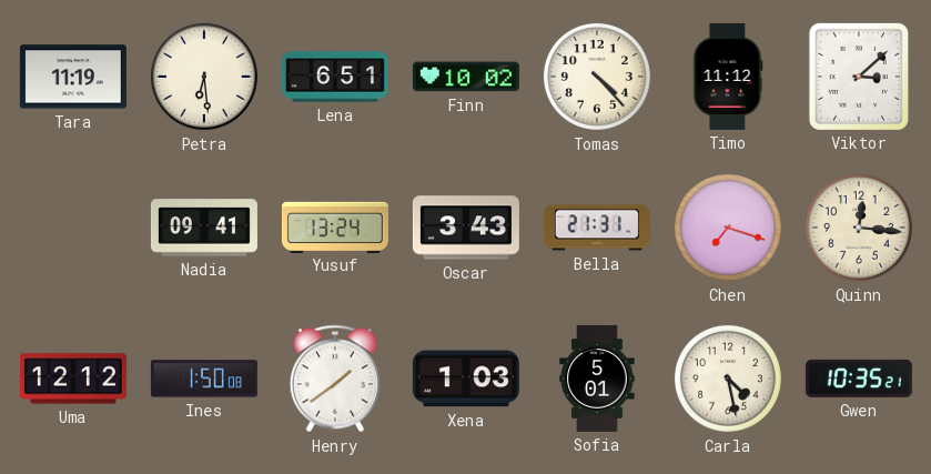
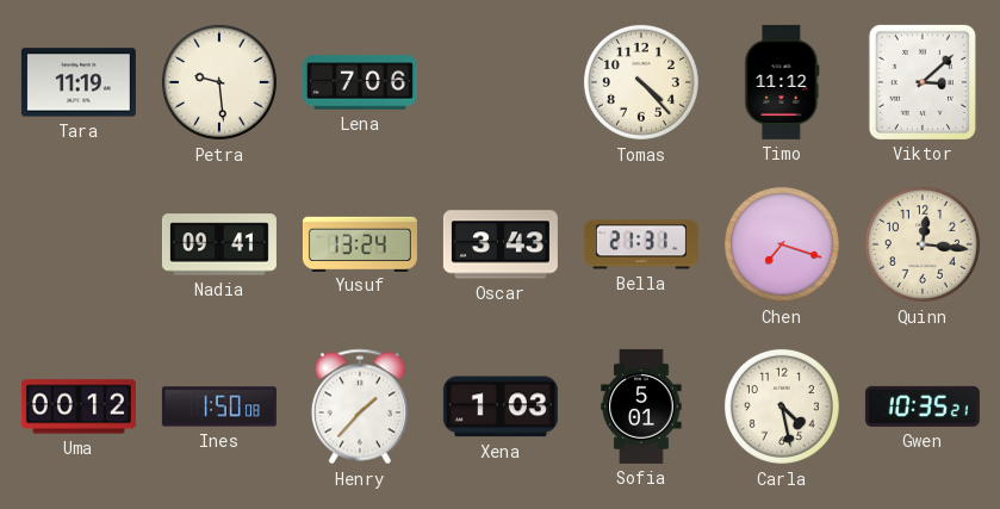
Petra: 6:29 -> 9:29 (219, 82)
Lena: 6:51 -> 7:06 (360, 82)
Finn: 10:02 -> none (466, 77)
Uma: 12:12 -> 00:12 (79, 406)
Henry: 1:39 -> 1:37 (360, 406)
